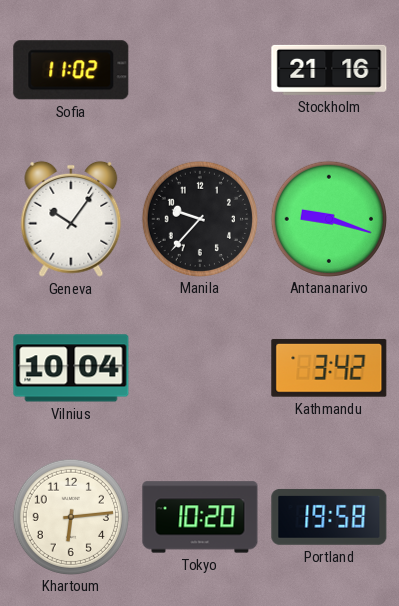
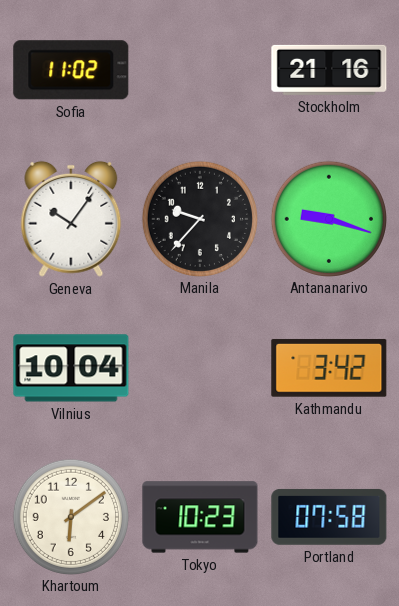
Khartoum: 6:14 -> 6:09 (70, 516)
Tokyo: 10:20 -> 10:23 (200, 517)
Portland: 19:58 -> 07:58 (329, 517)
